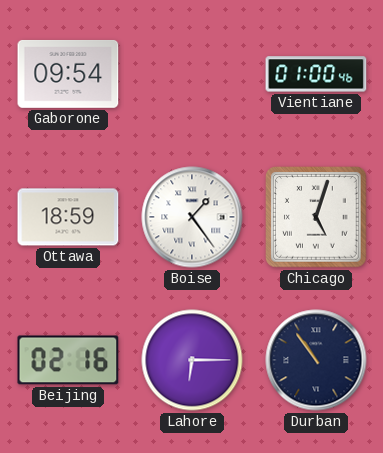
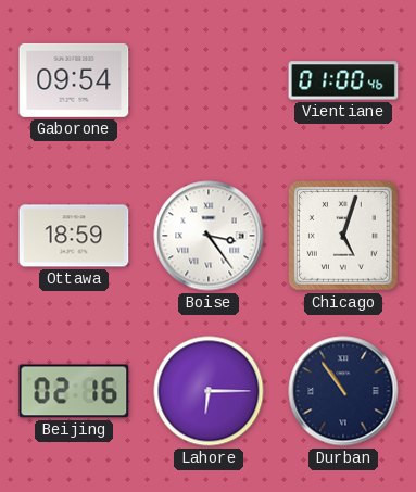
Boise: 1:24 -> 3:24 (209, 236)
